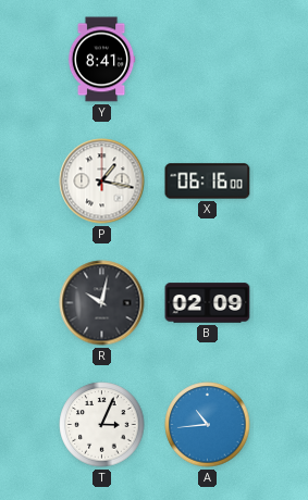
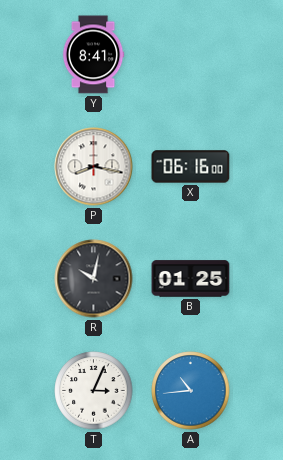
P: 1:17 -> 8:17 (94, 167)
B: 02:09 -> 01:25 (191, 279)
